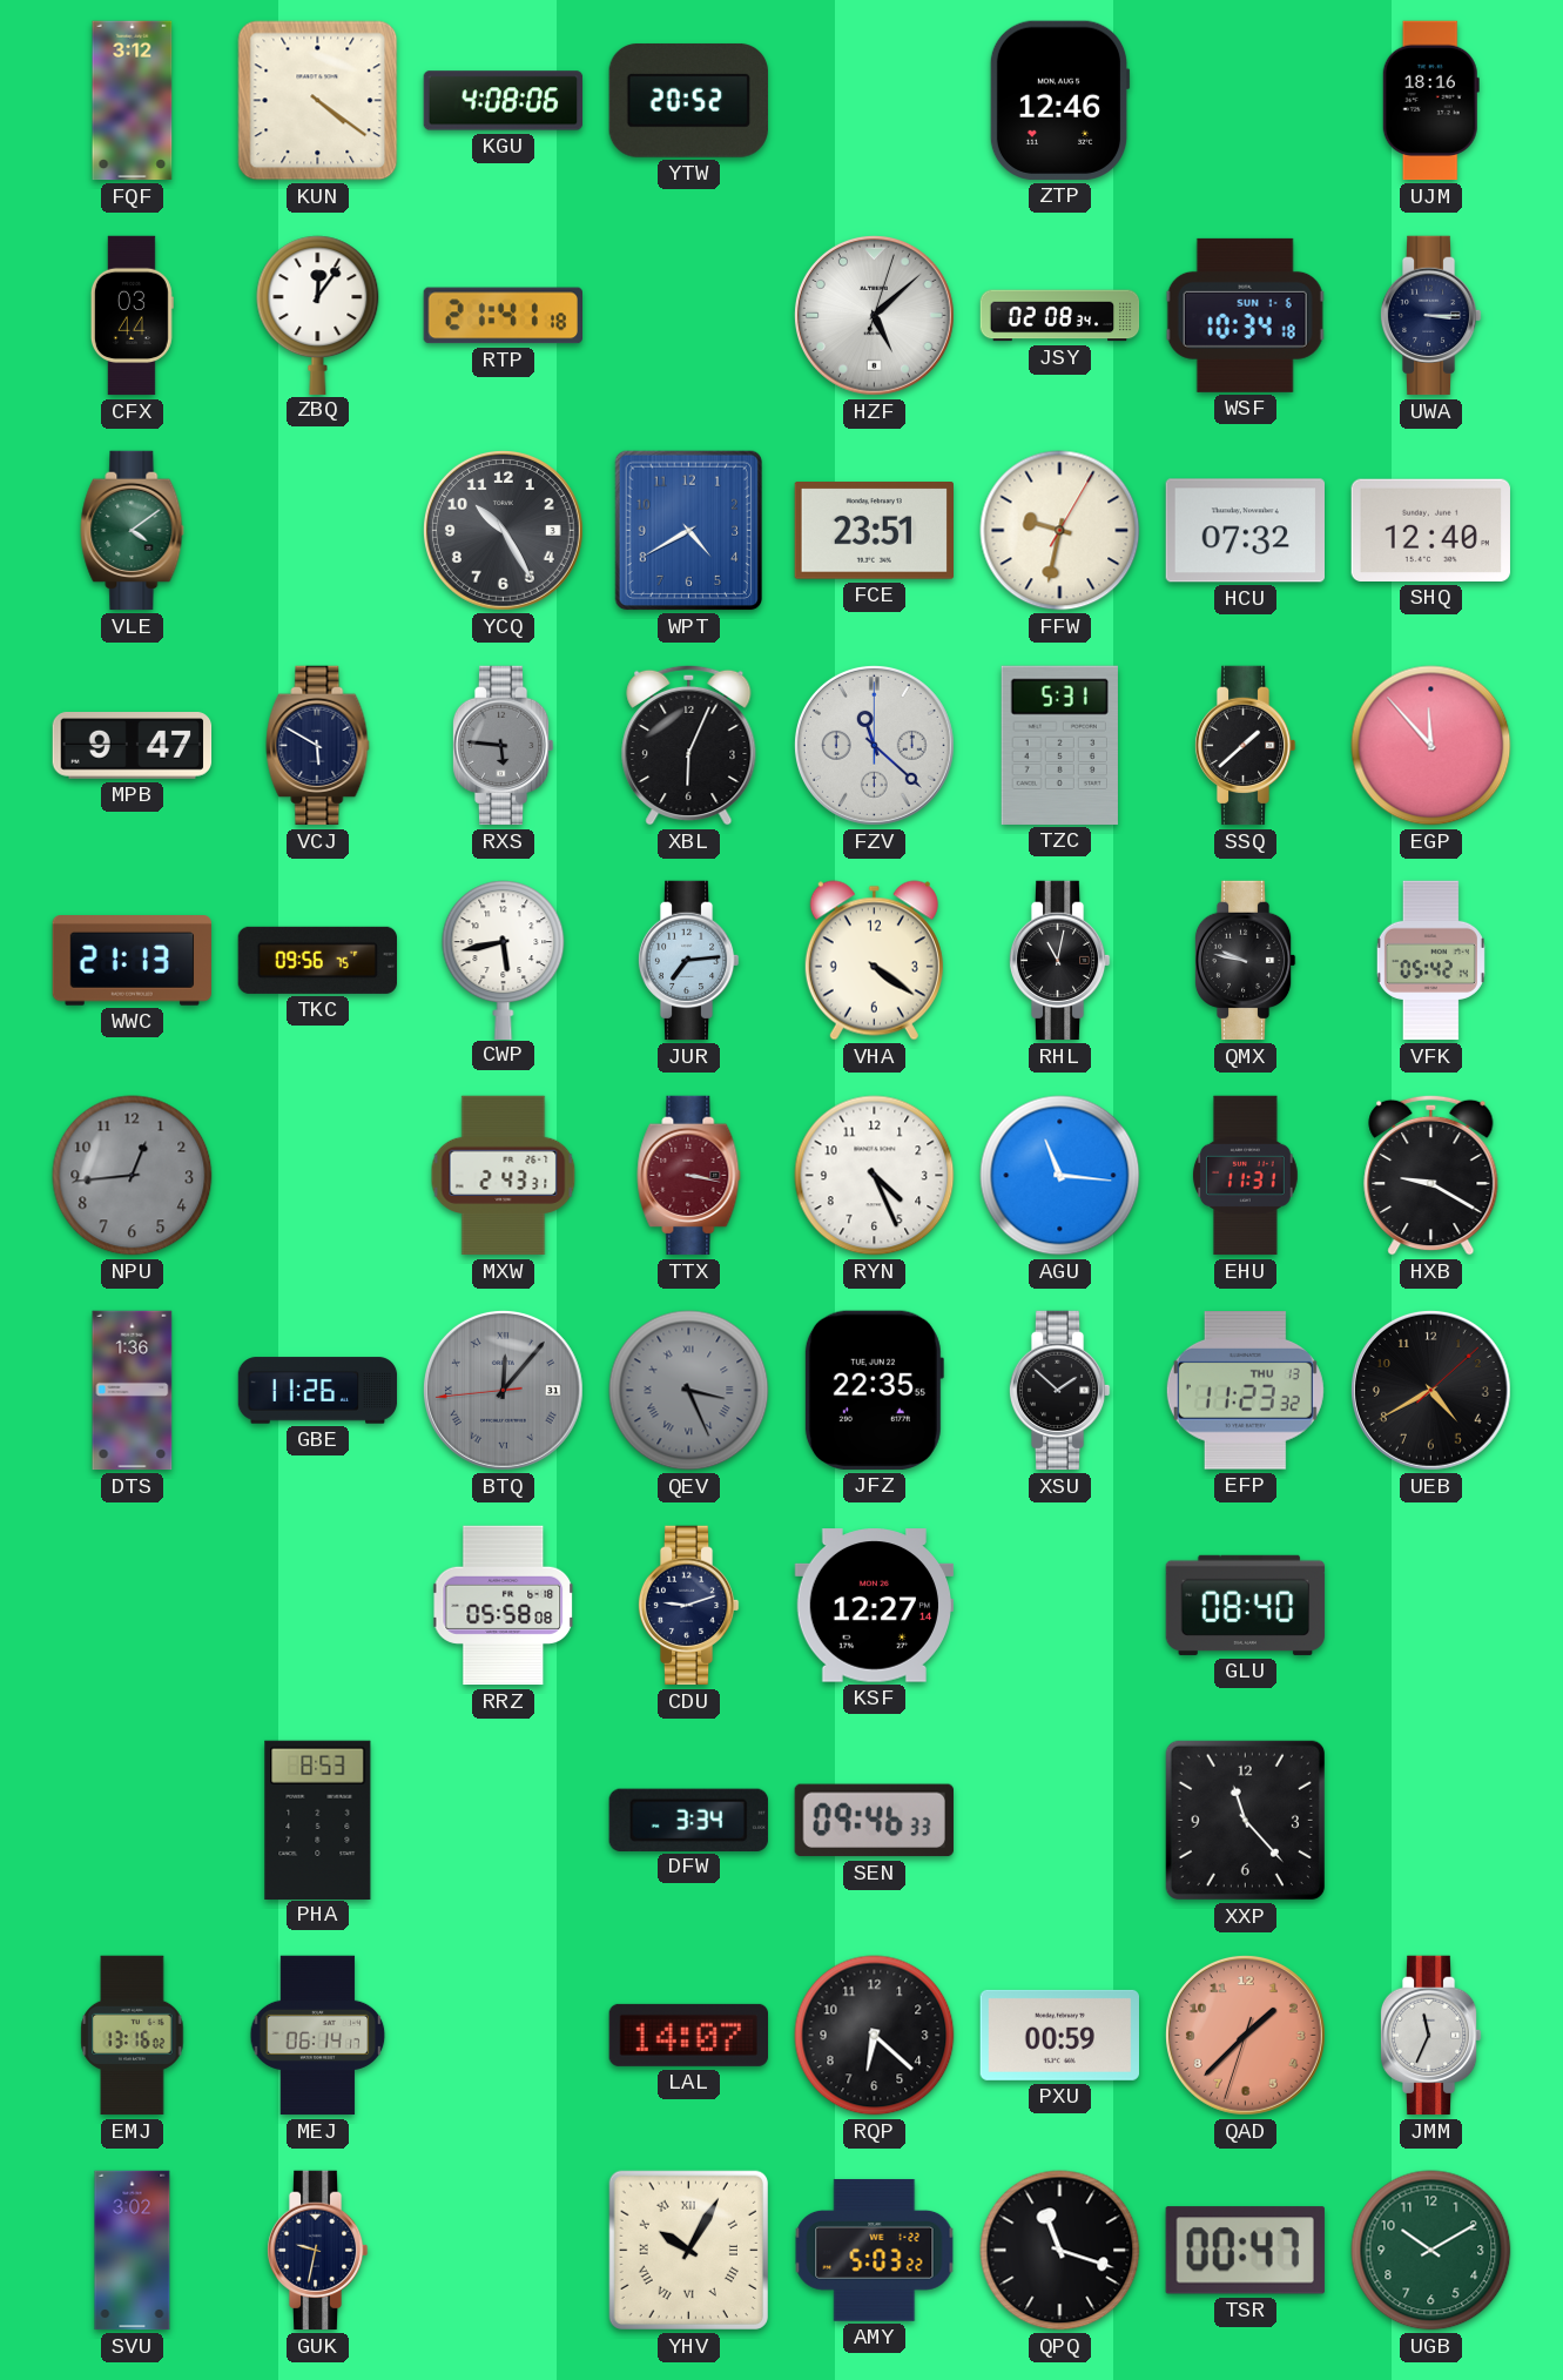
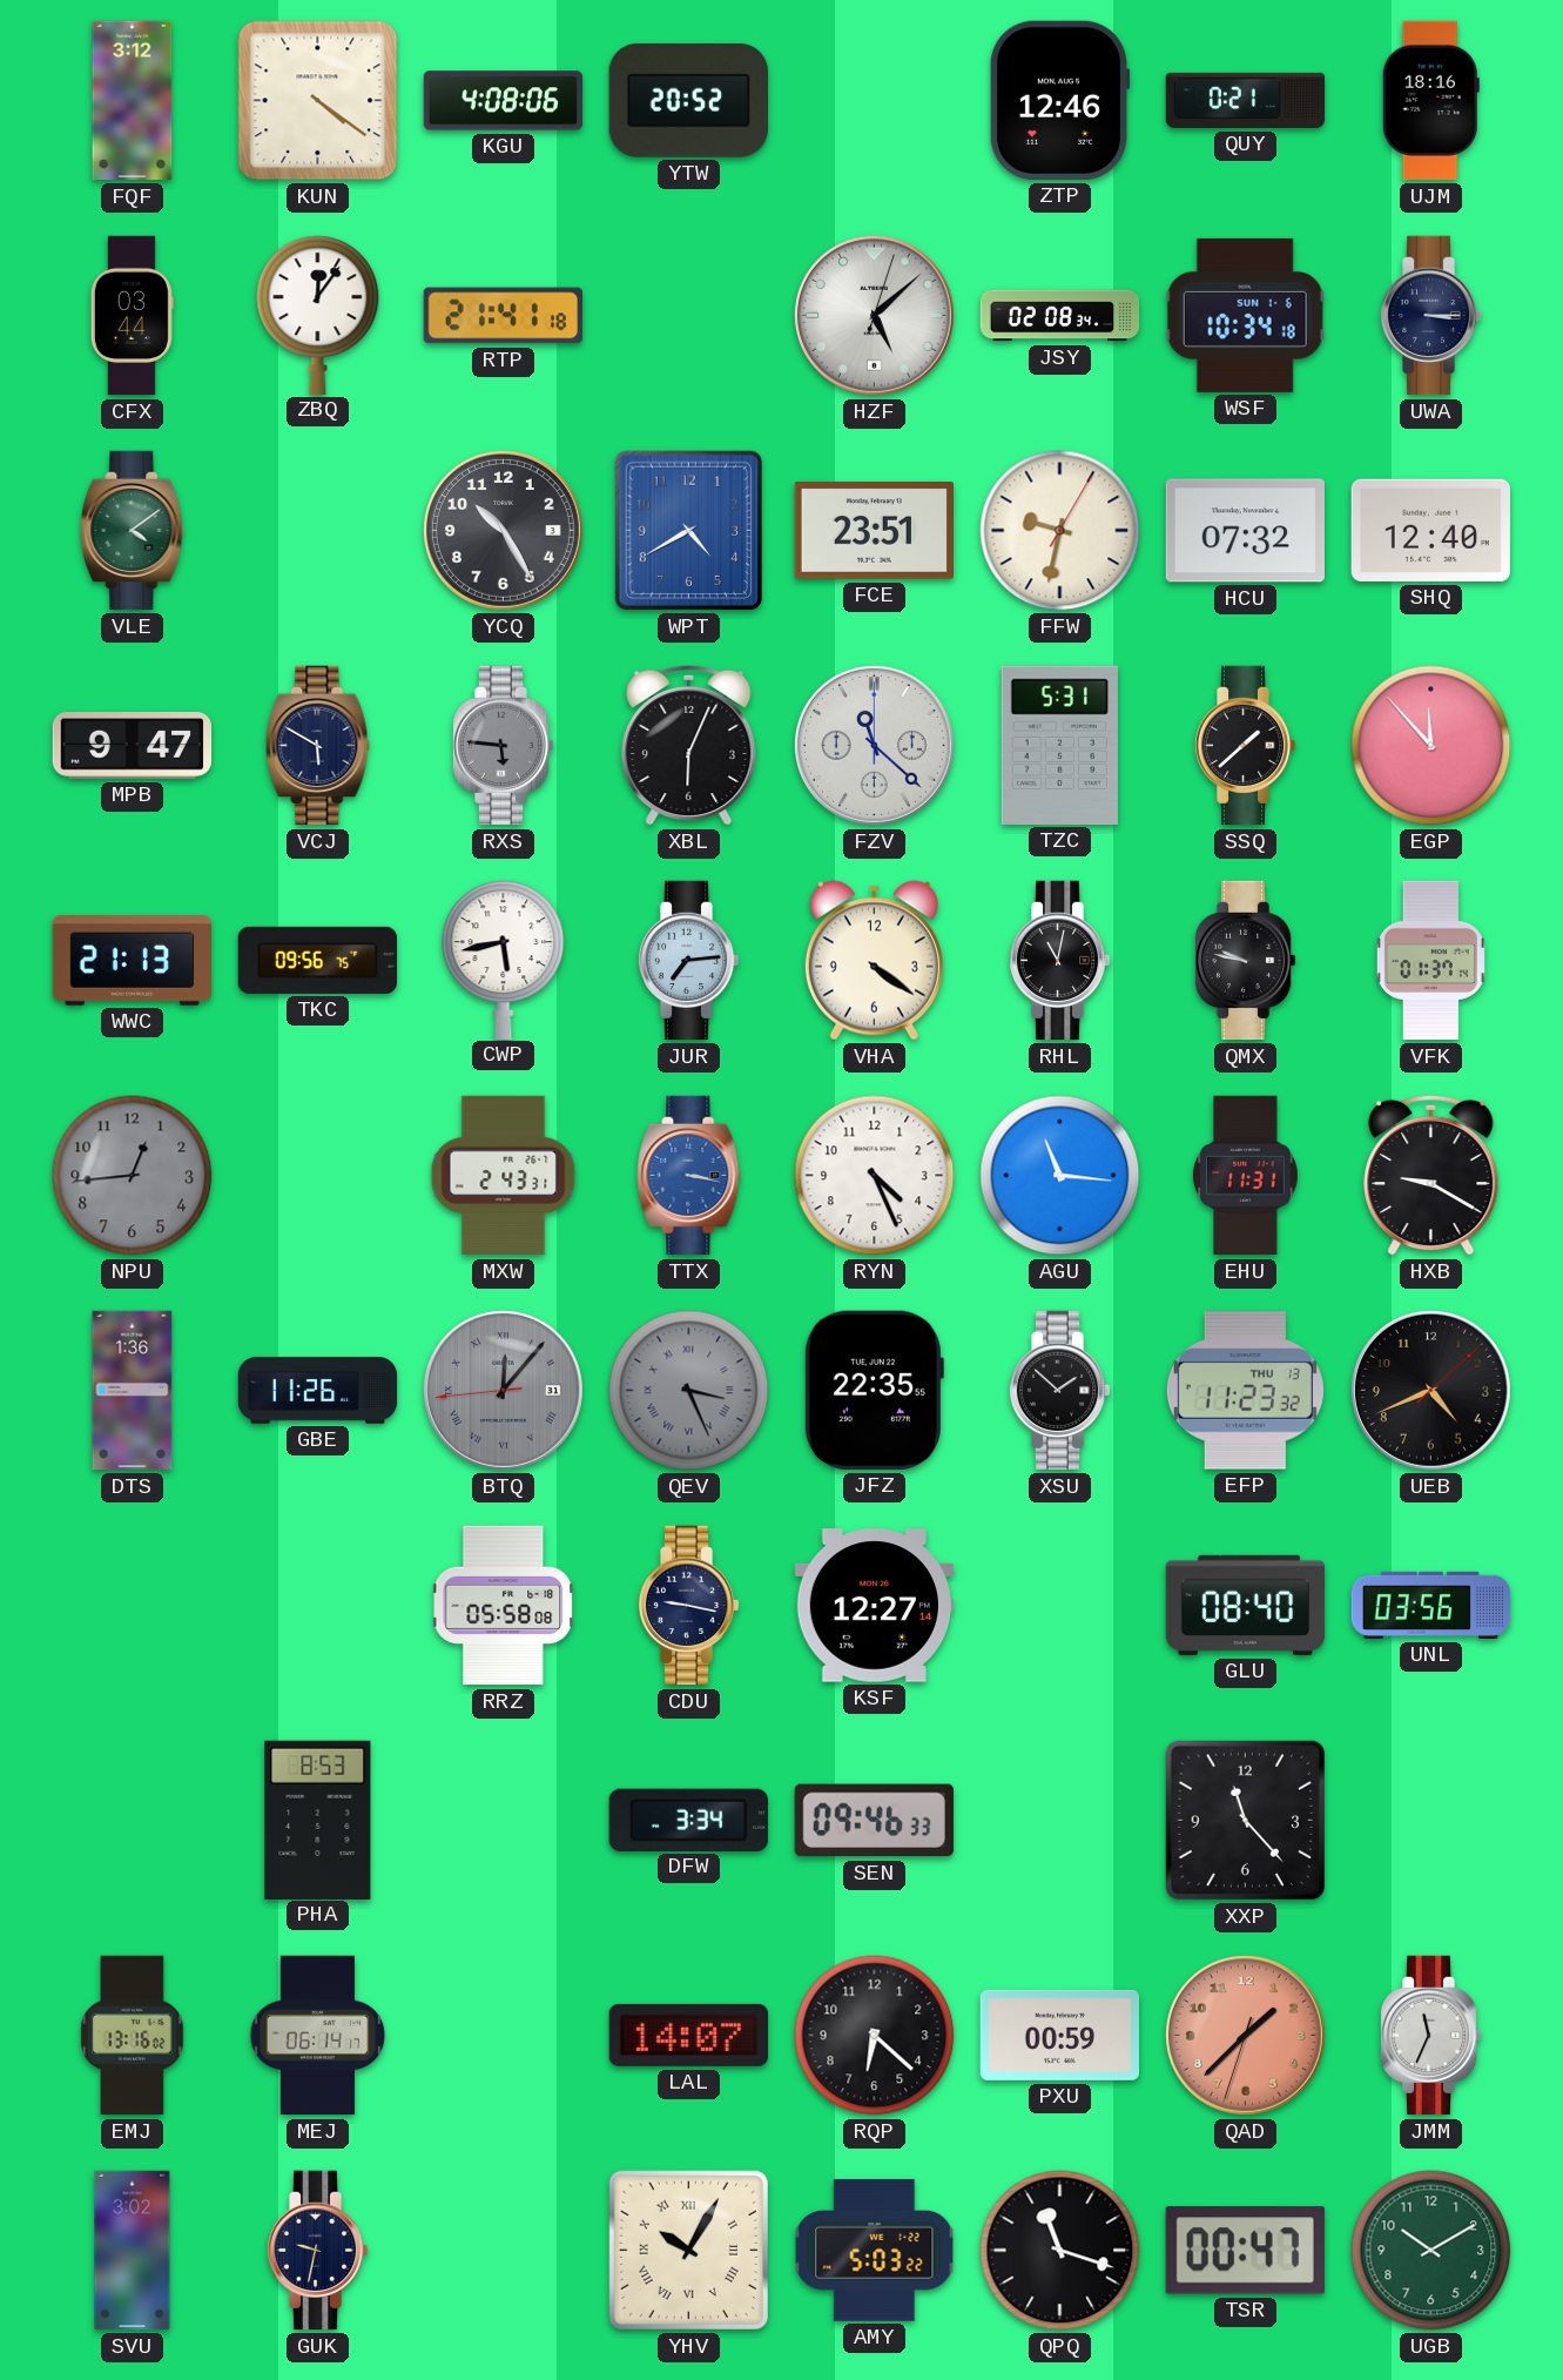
QUY: none -> 0:21 (1246, 100)
VFK: 05:42 -> 01:37 (1430, 961)
TTX dial: burgundy -> blue (689, 1176)
UEB: 4:40 -> 4:41 (1430, 1390)
CDU: 9:12 -> 9:17 (688, 1606)
UNL: none -> 03:56 (1431, 1605)
